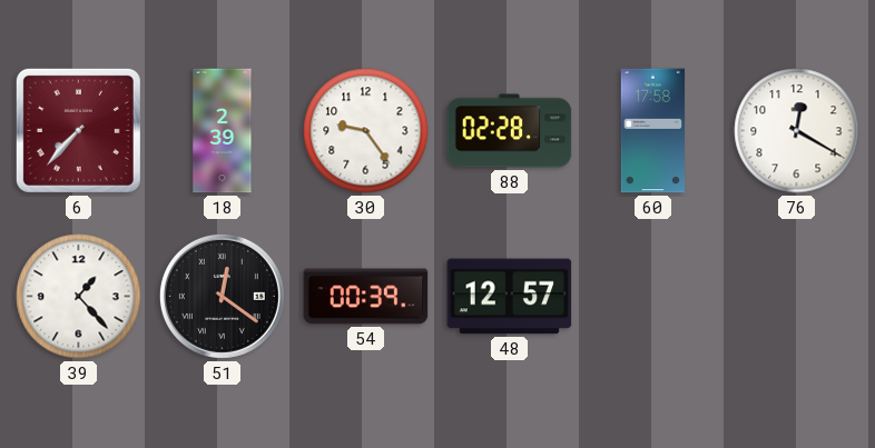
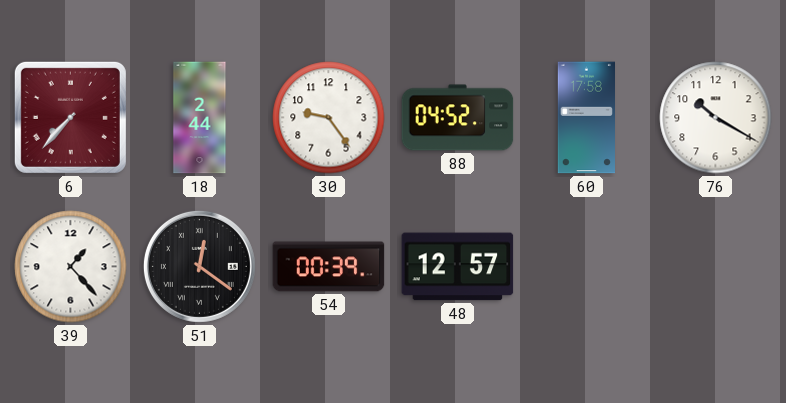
18: 2:39 -> 2:44 (200, 118)
88: 02:28 -> 04:52 (458, 118)
76: 12:20 -> 10:20 (716, 118)
